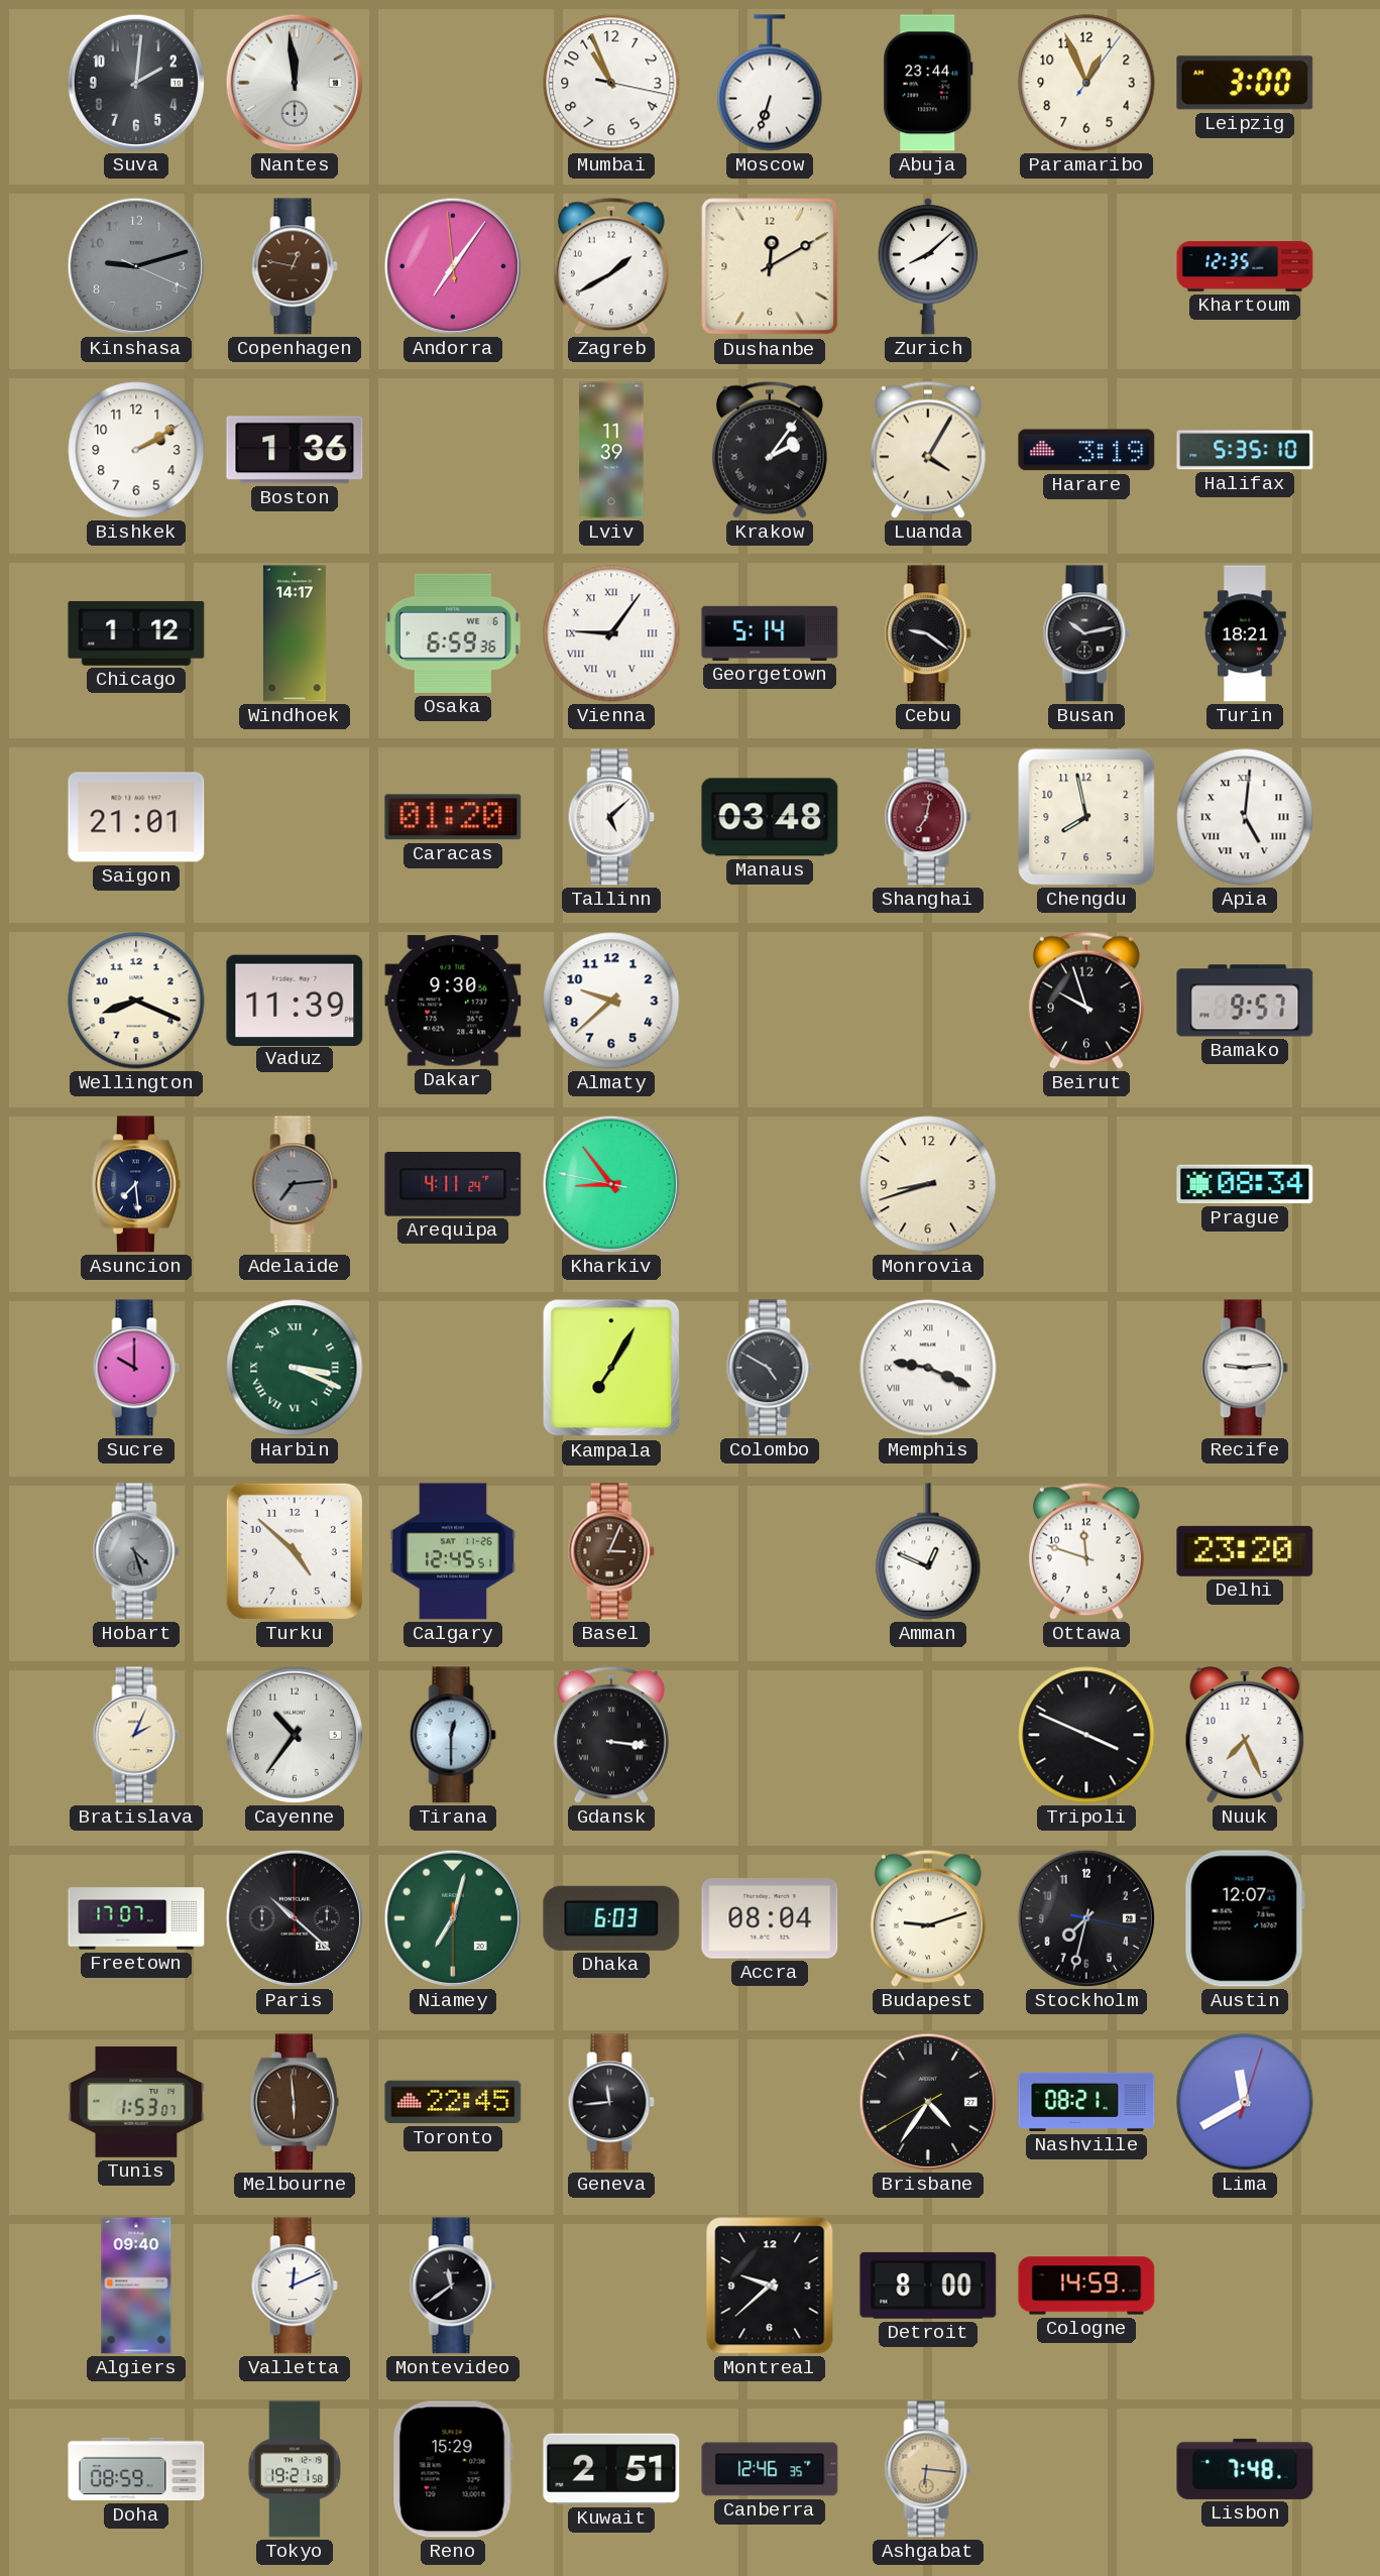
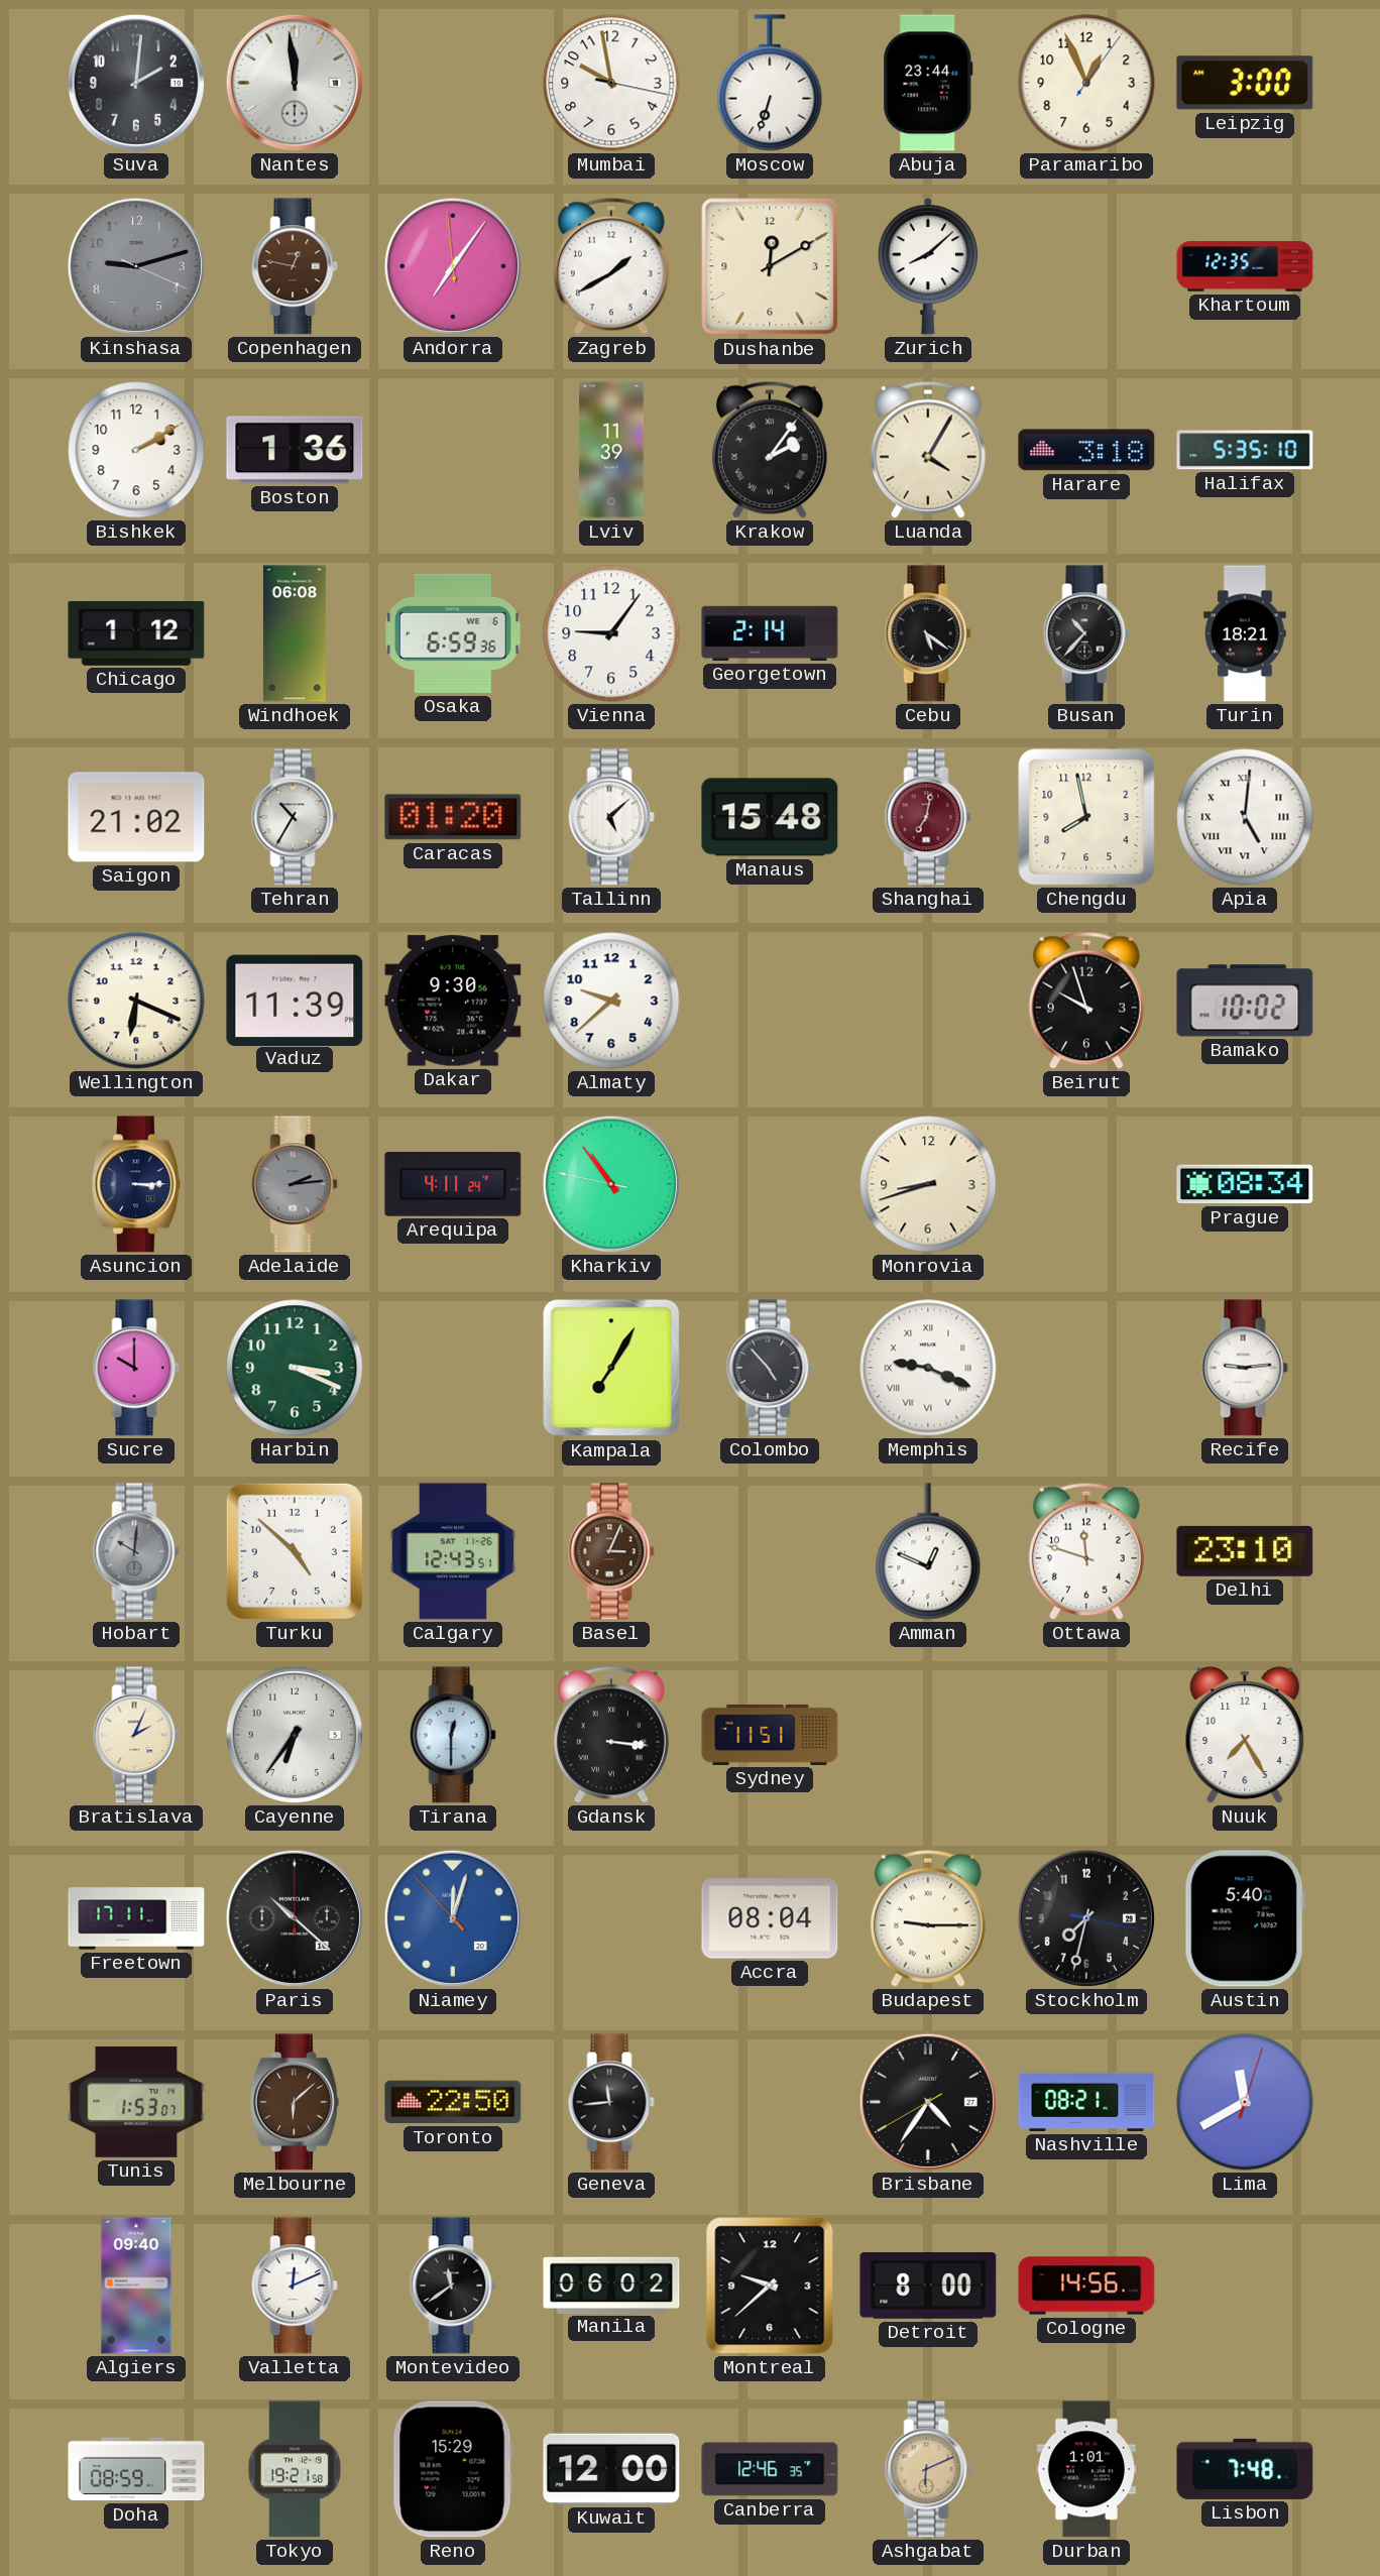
Mumbai: 10:56 -> 9:58 (611, 83)
Harare: 3:19 -> 3:18 (1086, 450)
Windhoek: 14:17 -> 06:08 (295, 633)
Vienna numerals: Roman -> Arabic (611, 633)
Georgetown: 5:14 -> 2:14 (770, 633)
Cebu: 9:21 -> 5:21 (928, 633)
Busan: 10:13 -> 10:37 (1086, 633)
Saigon: 21:01 -> 21:02 (136, 817)
Tehran: none -> 10:35 (295, 817)
Manaus: 03:48 -> 15:48 (770, 817)
Wellington: 8:19 -> 6:19 (136, 1001)
Bamako: 9:57 -> 10:02 (1245, 1001)
Asuncion: 7:29 -> 3:15 (136, 1184)
Adelaide: 7:14 -> 2:14 (295, 1184)
Kharkiv: 8:53 -> 10:53 (611, 1184)
Harbin numerals: Roman -> Arabic (295, 1368)
Colombo: 4:50 -> 4:53 (770, 1368)
Hobart: 4:27 -> 10:01 (136, 1551)
Calgary: 12:45 -> 12:43 (453, 1551)
Delhi: 23:20 -> 23:10 (1245, 1551)
Cayenne: 10:36 -> 6:36 (295, 1735)
Sydney: none -> 11:51 (770, 1735)
Tripoli: 3:49 -> none (1086, 1735)
Nuuk: 7:26 -> 7:25 (1245, 1735)
Freetown: 17:07 -> 17:11 (136, 1918)
Niamey: 7:02 -> 12:02 (453, 1918)
Niamey dial: green -> blue (453, 1918)
Dhaka: 6:03 -> none (611, 1918)
Budapest: 9:12 -> 9:15 (928, 1918)
Austin: 12:07 -> 5:40 (1245, 1918)
Melbourne: 5:59 -> 6:08 (295, 2102)
Toronto: 22:45 -> 22:50 (453, 2102)
Manila: none -> 06:02 (611, 2285)
Cologne: 14:59 -> 14:56 (1086, 2286)
Kuwait: 2:51 -> 12:00 (611, 2469)
Ashgabat: 6:16 -> 6:11 (928, 2469)
Durban: none -> 1:01 (1085, 2469)
